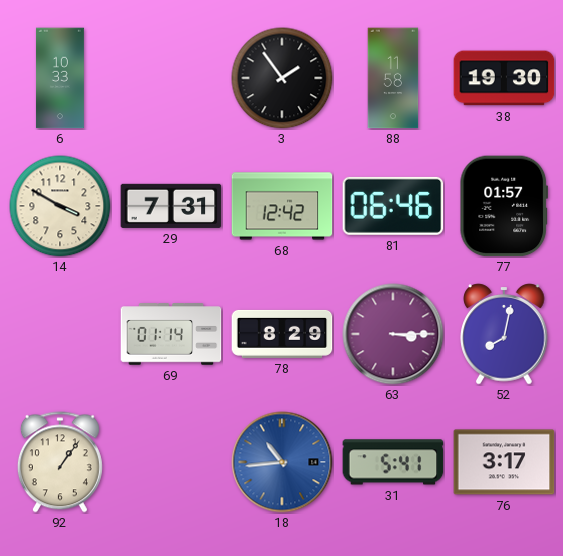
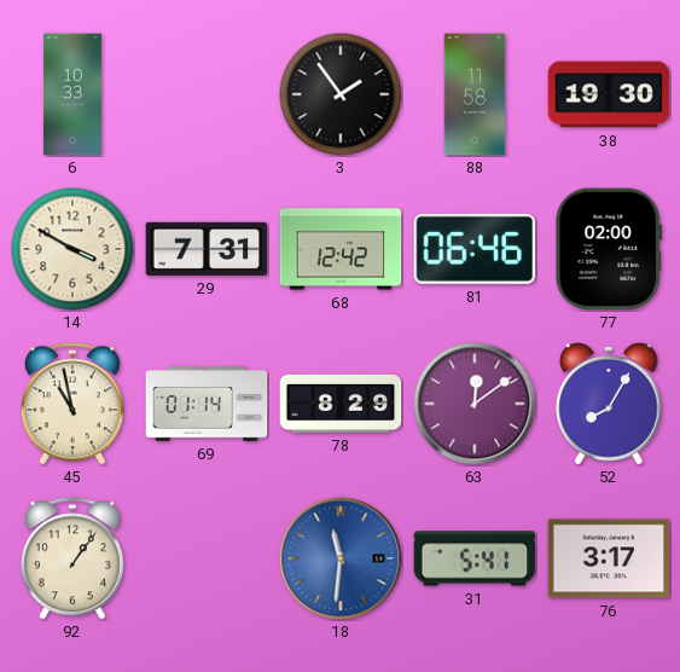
77: 01:57 -> 02:00 (608, 249)
45: none -> 10:58 (72, 404)
63: 3:15 -> 12:09 (475, 404)
52: 8:02 -> 8:05 (609, 404)
18: 10:44 -> 11:31 (341, 558)
